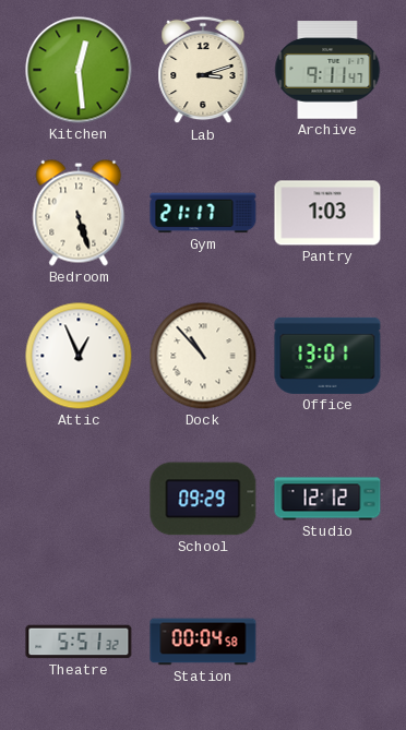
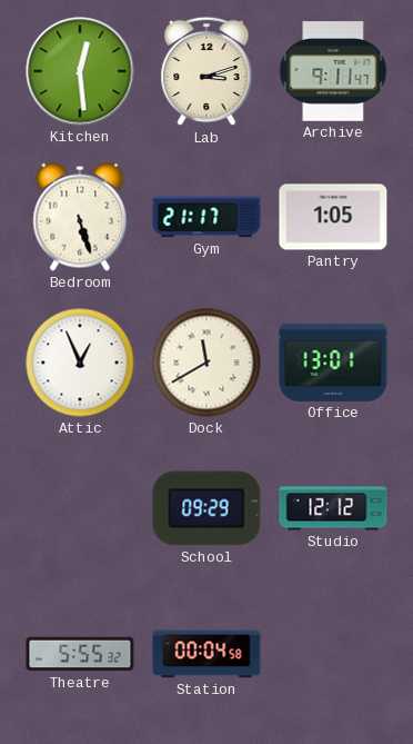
Pantry: 1:03 -> 1:05 (333, 217)
Dock: 10:53 -> 11:40 (206, 363)
Theatre: 5:51 -> 5:55 (80, 654)
